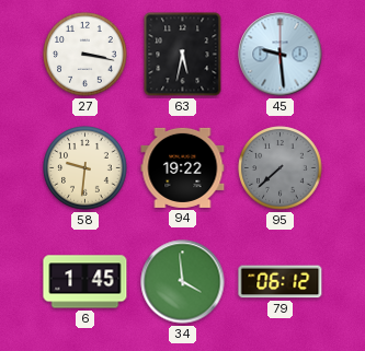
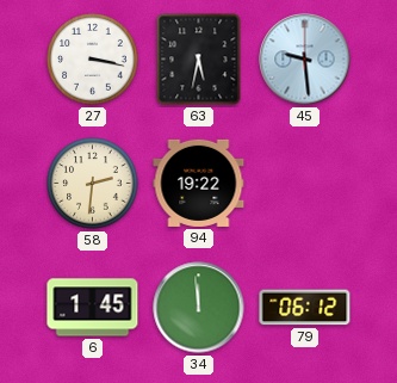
58: 9:31 -> 2:31 (93, 184)
95: 7:38 -> none (281, 168)
34: 3:59 -> 11:59 (199, 308)
